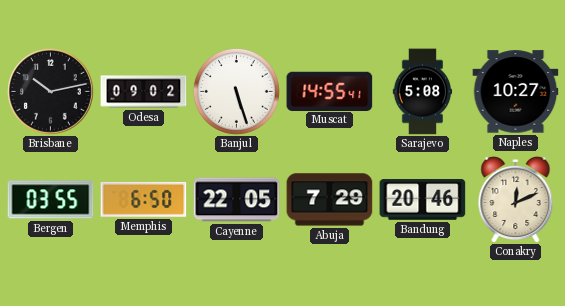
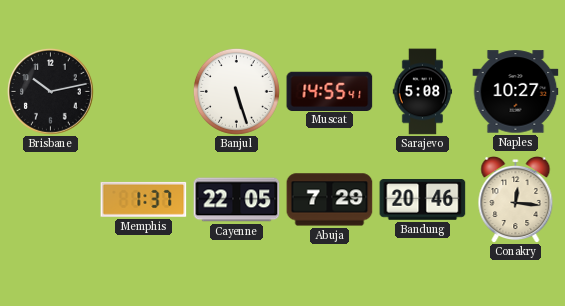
Odesa: 09:02 -> none (144, 92)
Bergen: 03:55 -> none (51, 200)
Memphis: 6:50 -> 1:37 (144, 199)
Conakry: 12:11 -> 12:16 (516, 199)
